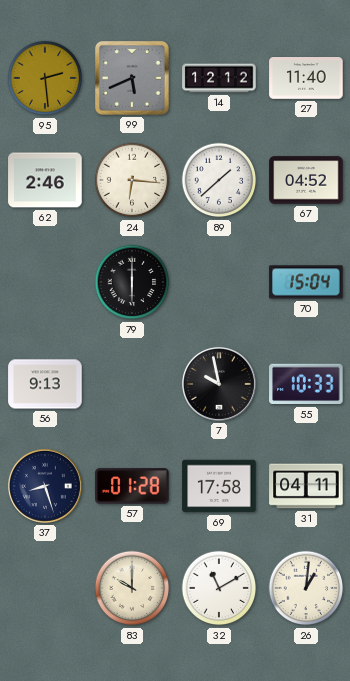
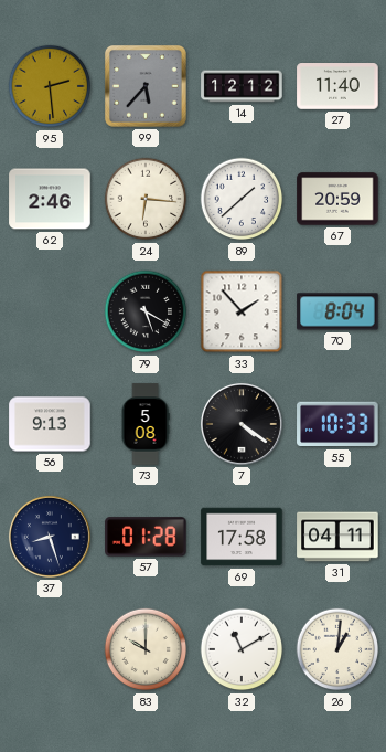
99: 5:41 -> 5:37 (146, 86)
67: 04:52 -> 20:59 (337, 199)
79: 6:00 -> 5:20 (146, 311)
33: none -> 1:53 (242, 311)
70: 15:04 -> 8:04 (337, 311)
73: none -> 5:08 (146, 424)
7: 9:58 -> 4:21 (242, 424)
